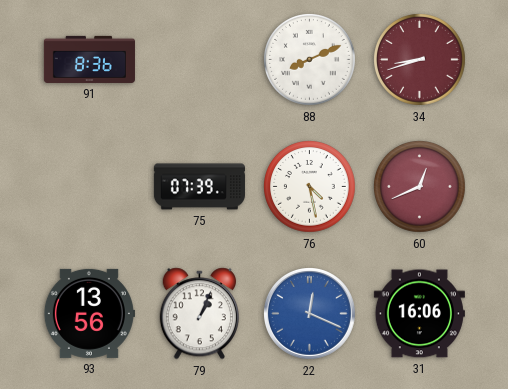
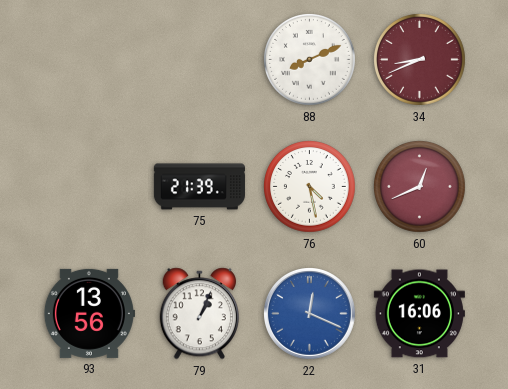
91: 8:36 -> none (89, 59)
34: 8:42 -> 8:41 (420, 60)
75: 07:39 -> 21:39 (199, 187)
